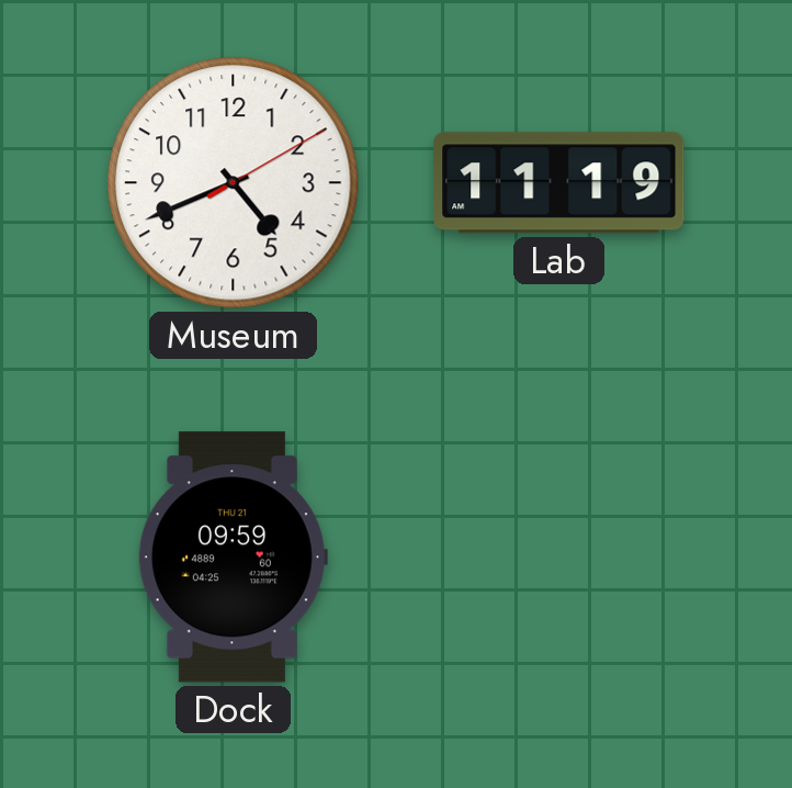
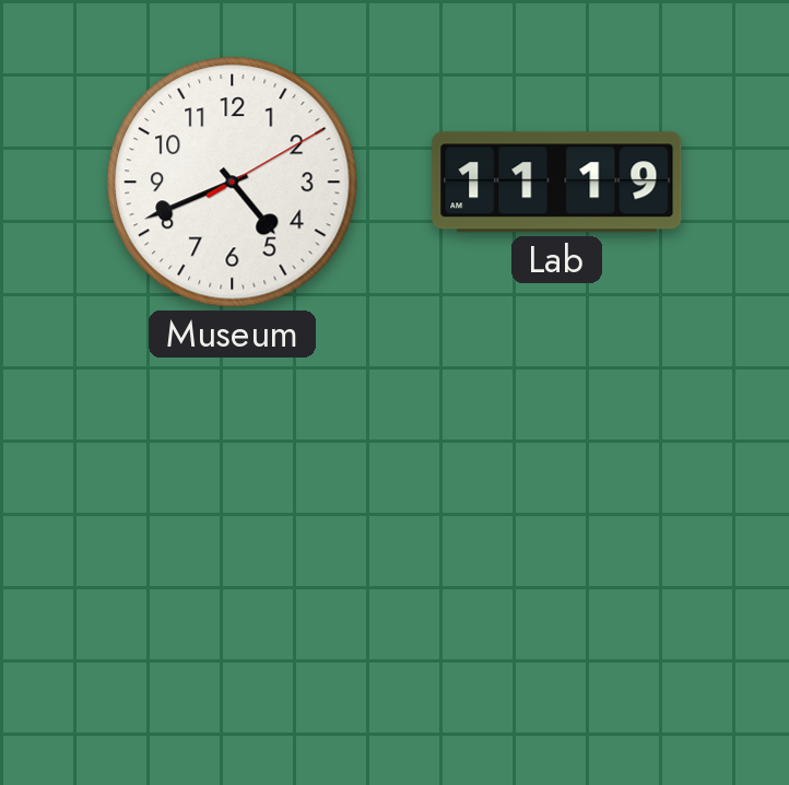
Dock: 09:59 -> none (233, 558)
